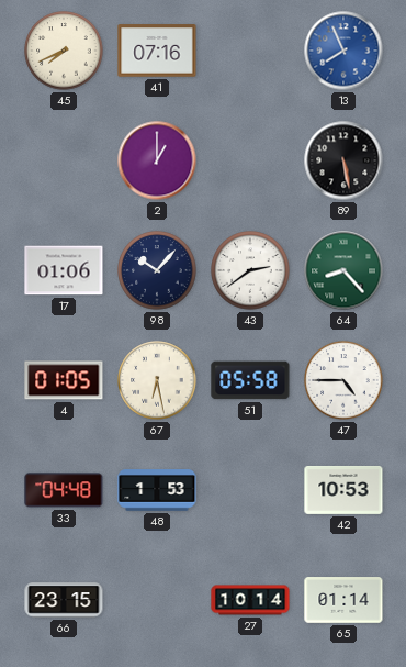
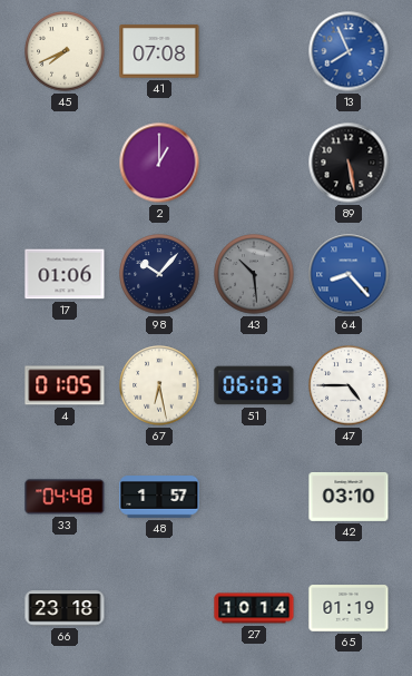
41: 07:16 -> 07:08 (159, 51)
43: 2:39 -> 10:29 (254, 274)
43 dial: white -> grey (254, 274)
64 dial: green -> blue (349, 274)
51: 05:58 -> 06:03 (254, 385)
48: 1:53 -> 1:57 (159, 497)
42: 10:53 -> 03:10 (349, 497)
66: 23:15 -> 23:18 (65, 608)
65: 01:14 -> 01:19 (349, 608)
